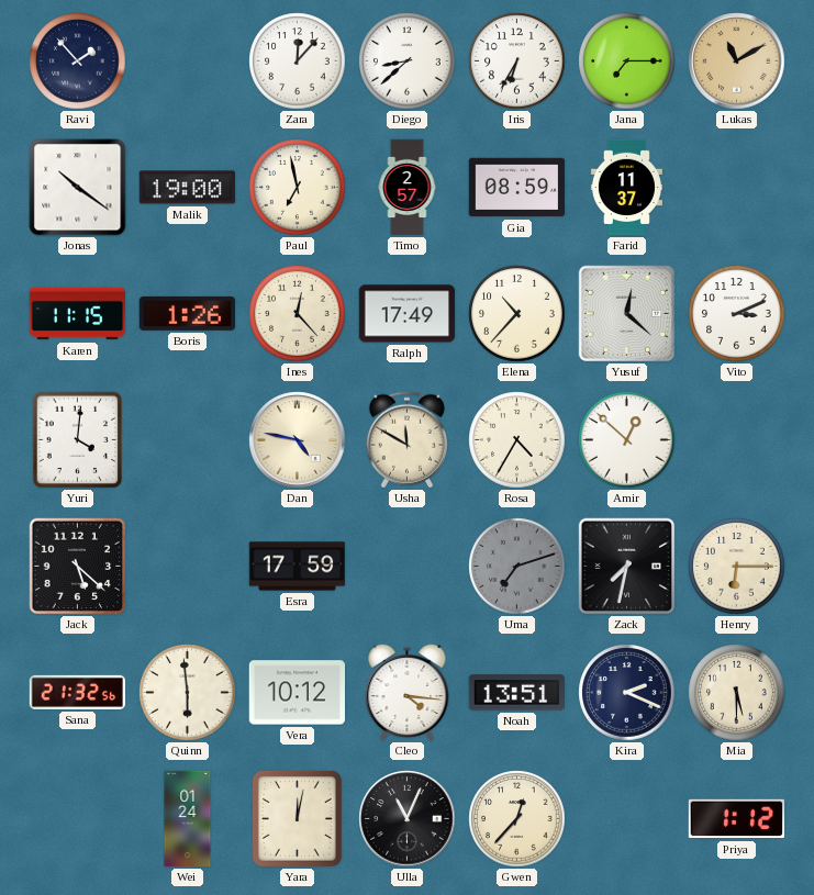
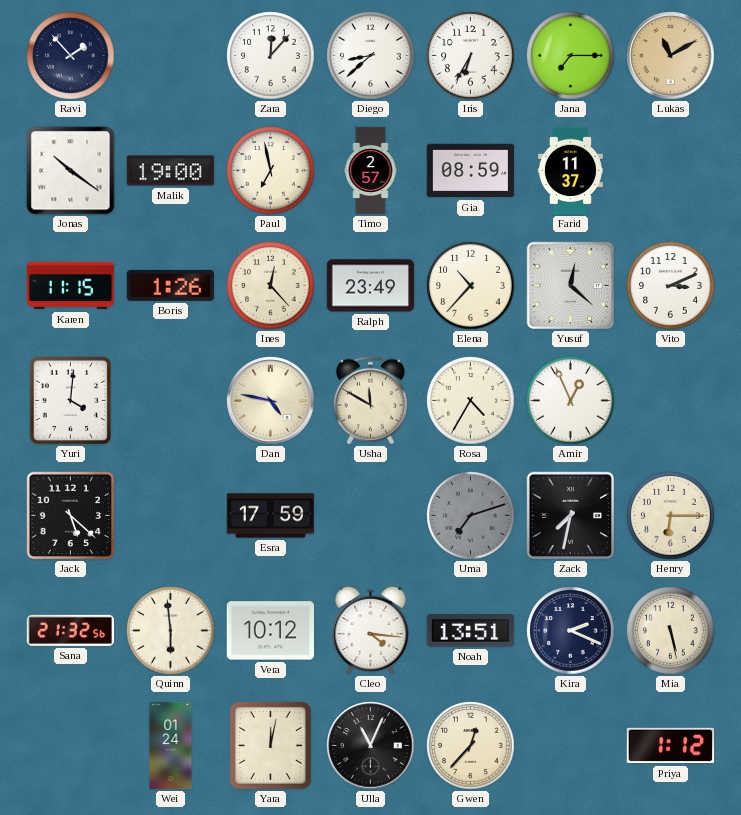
Ralph: 17:49 -> 23:49 (371, 286)
Amir: 12:52 -> 12:56 (571, 401)
Mia: 5:30 -> 5:28 (671, 631)
